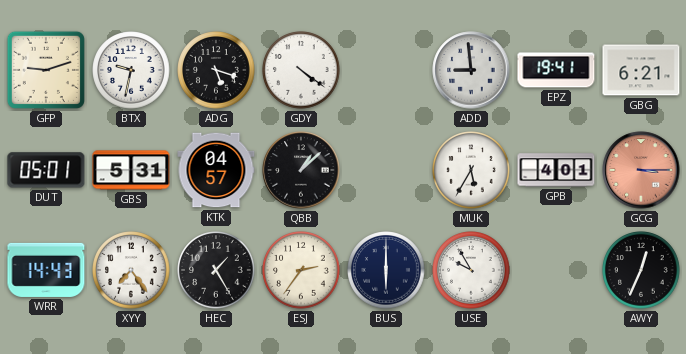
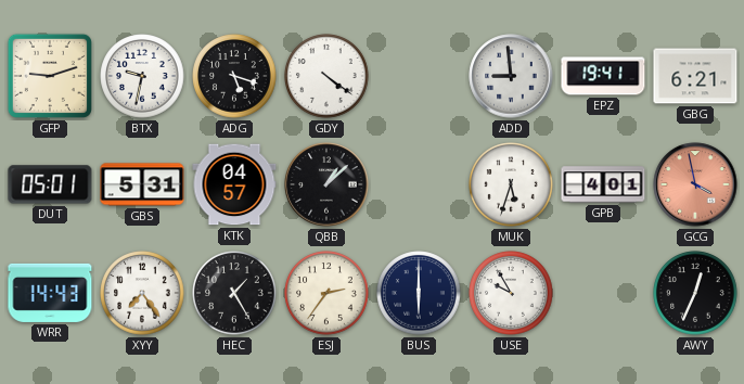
MUK: 5:35 -> 5:33 (511, 184)
GCG: 3:15 -> 3:58 (695, 184)
